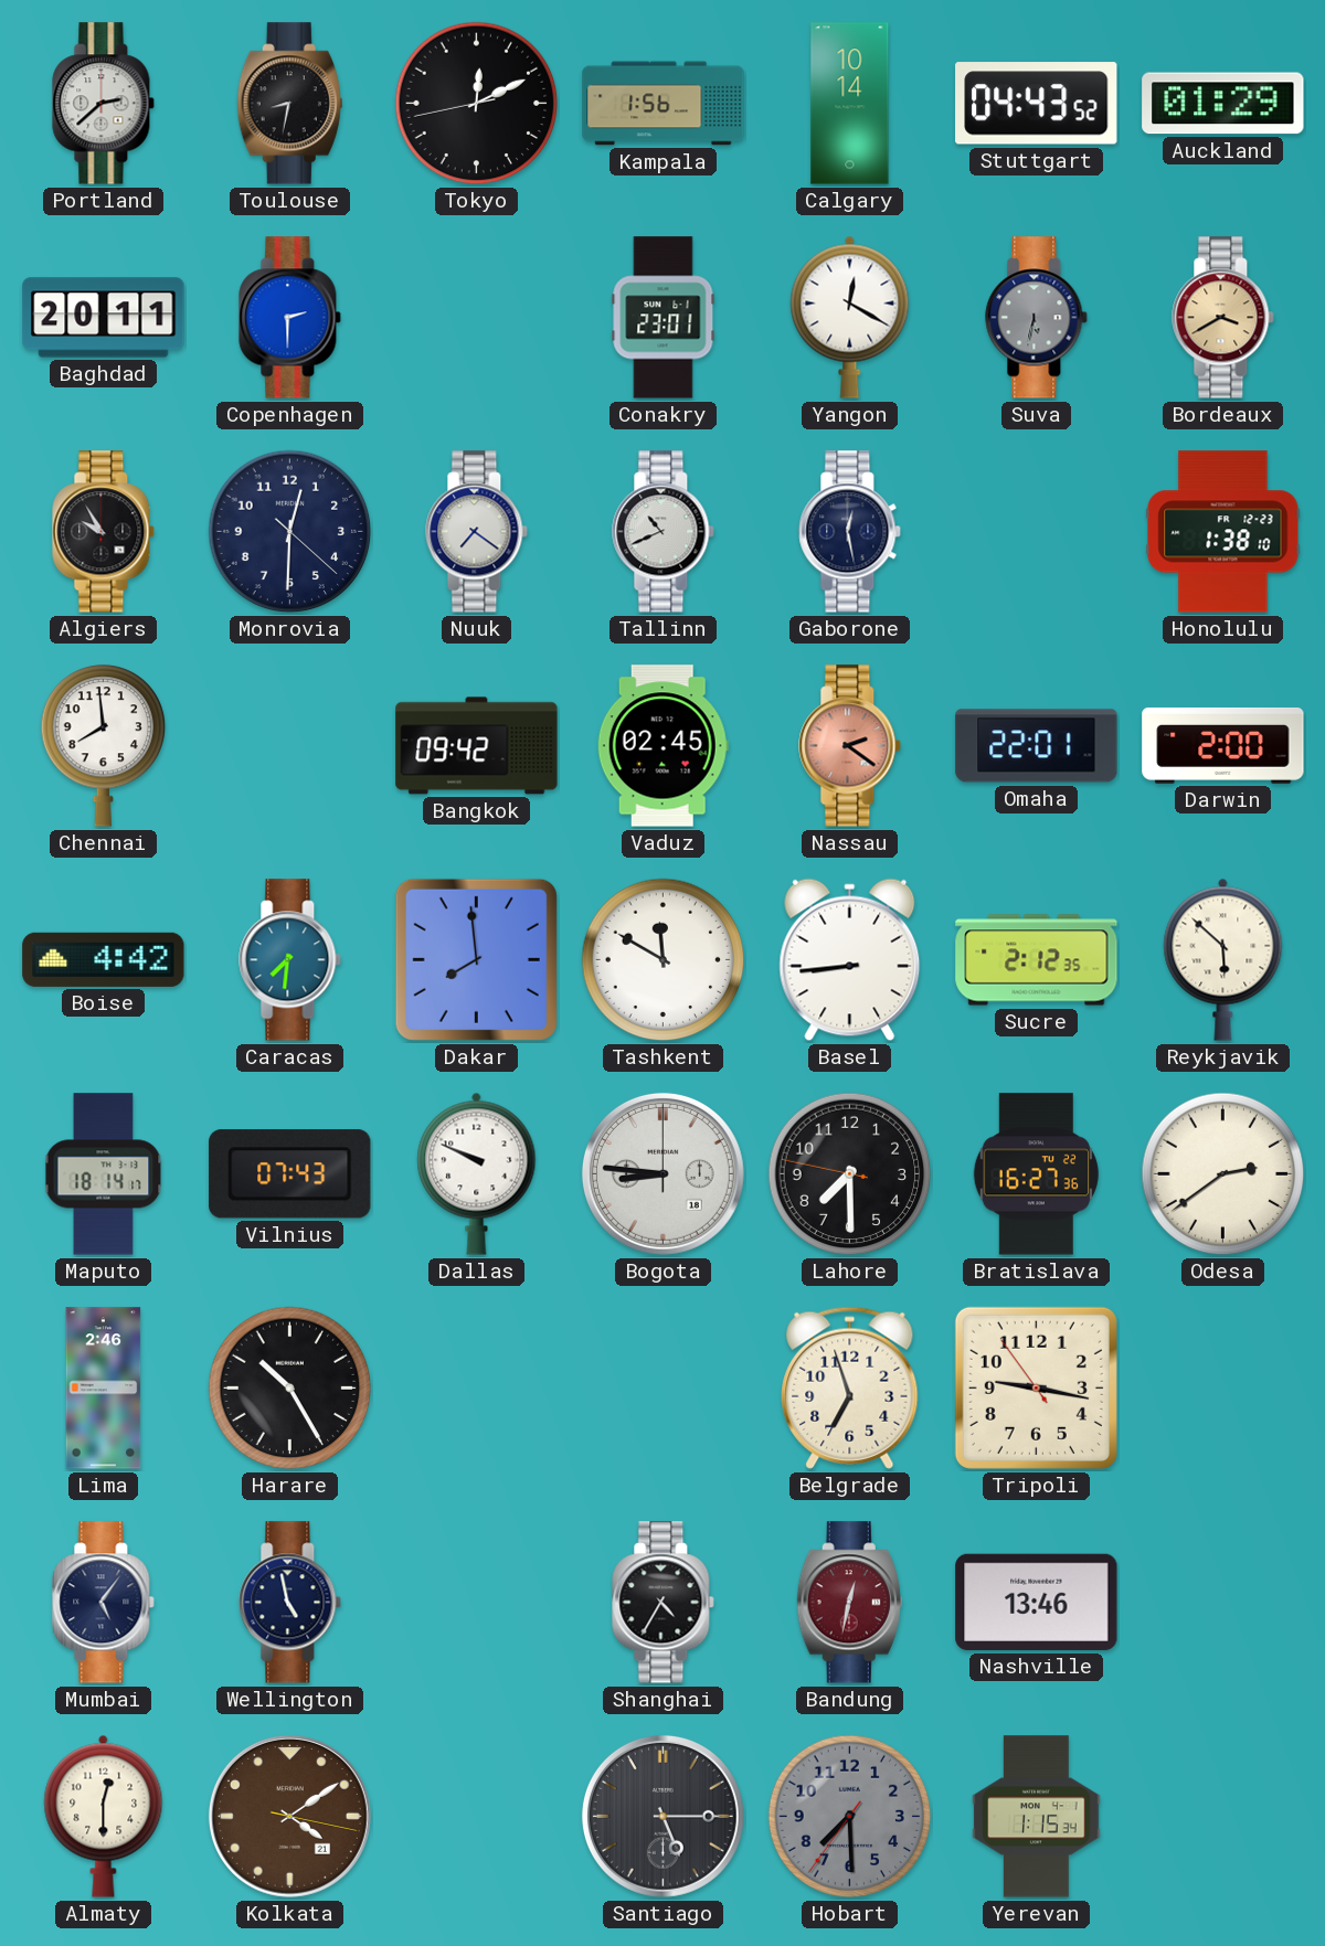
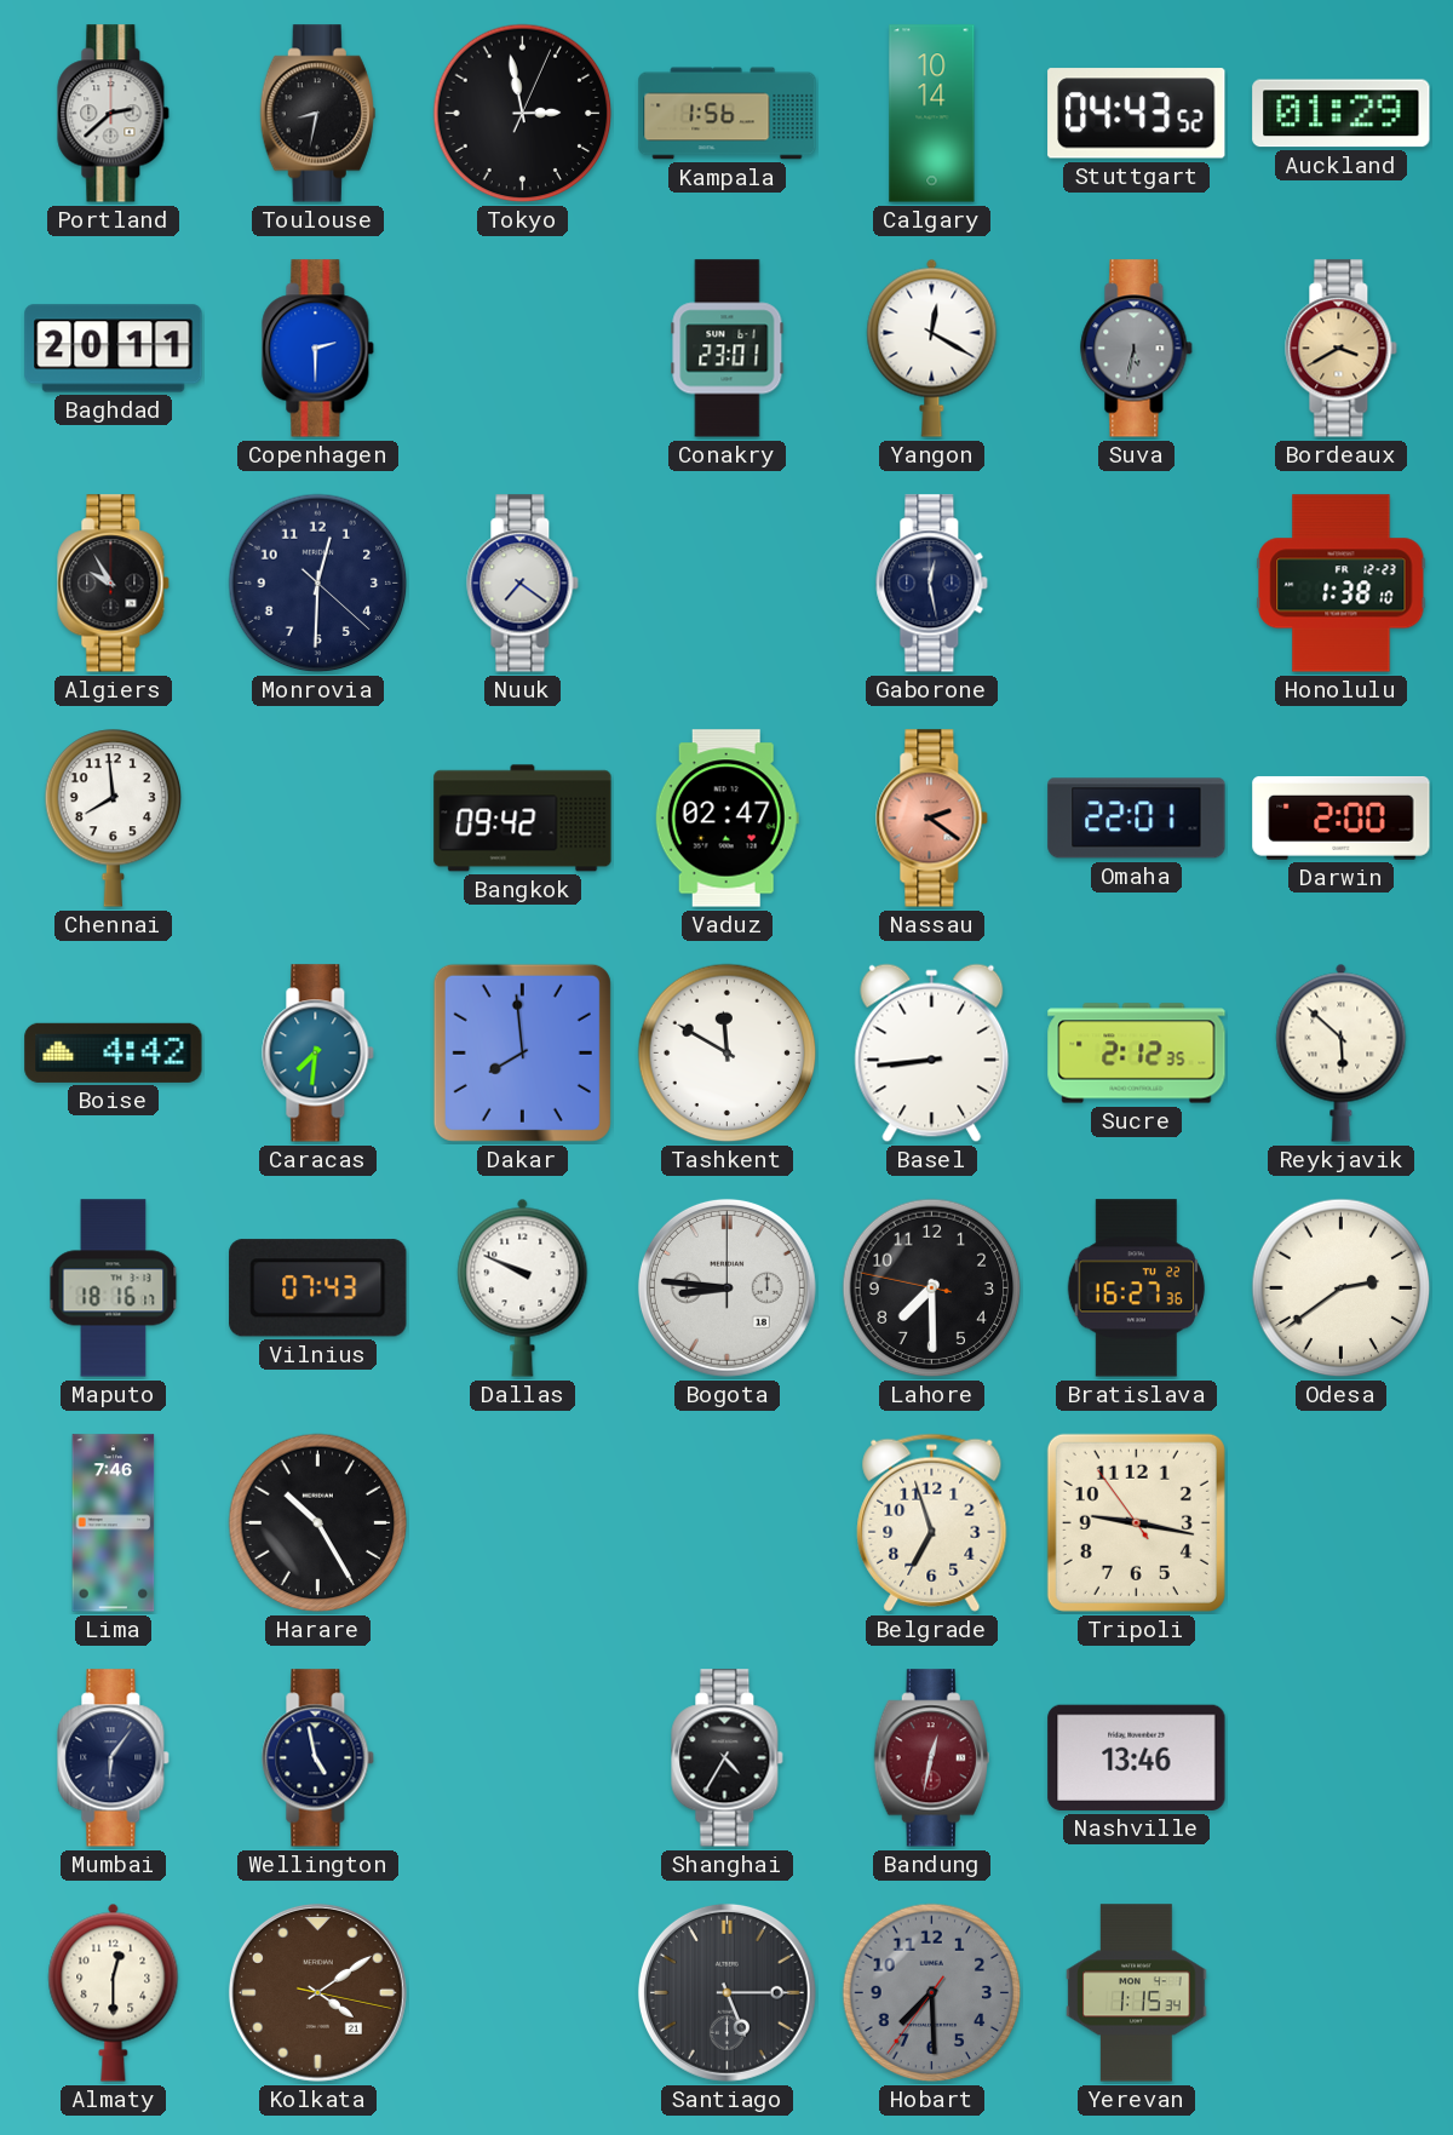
Tokyo: 12:10 -> 2:58 (523, 114)
Tallinn: 10:41 -> none (664, 532)
Vaduz: 02:45 -> 02:47 (726, 819)
Maputo: 18:14 -> 18:16 (114, 1289)
Lima: 2:46 -> 7:46 (114, 1523)
Mumbai: 5:06 -> 6:06 (114, 1758)
